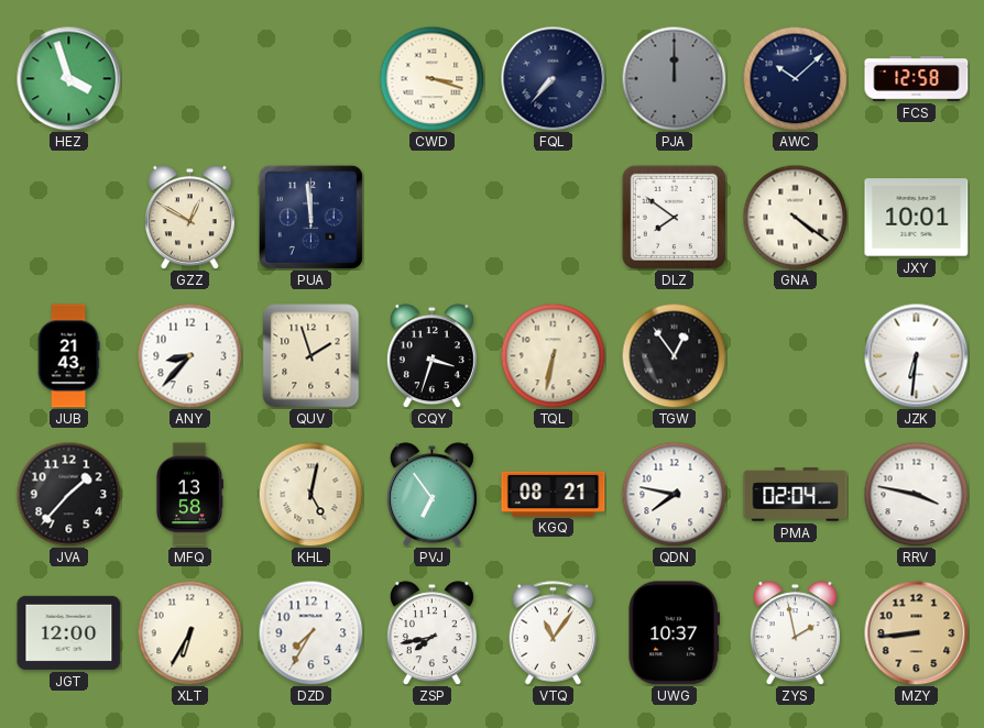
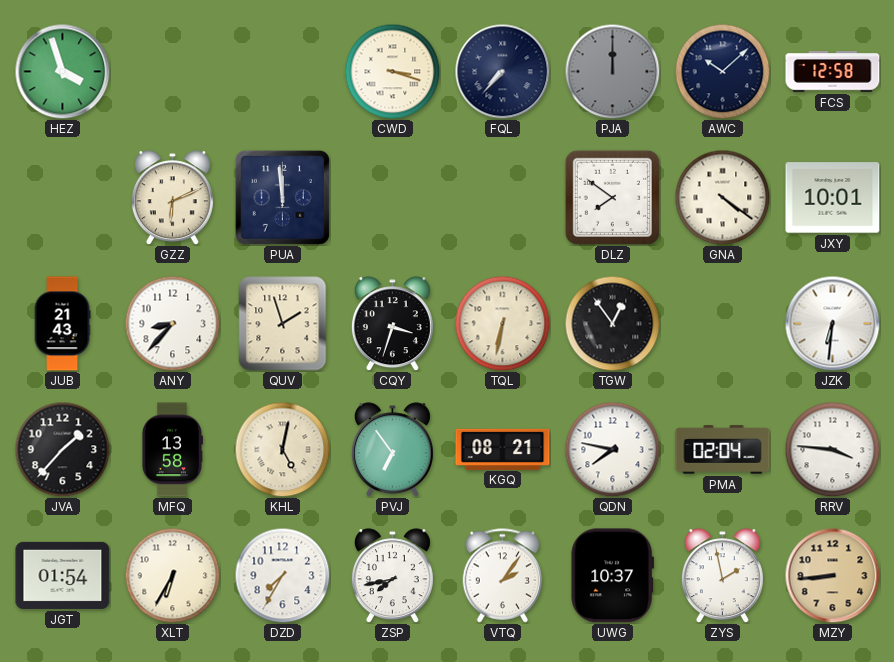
GZZ: 12:50 -> 6:11 (172, 198)
RRV: 3:47 -> 3:46 (832, 449)
JGT: 12:00 -> 01:54 (63, 575)
VTQ: 11:06 -> 2:06 (503, 576)
